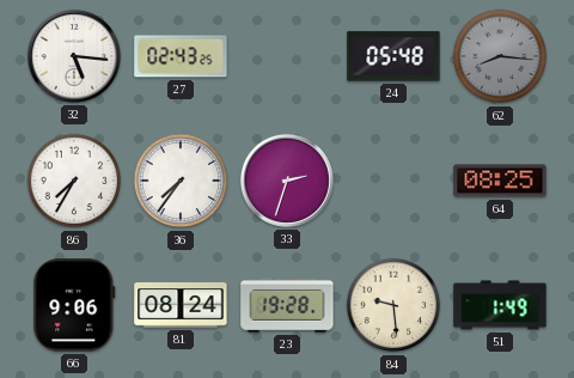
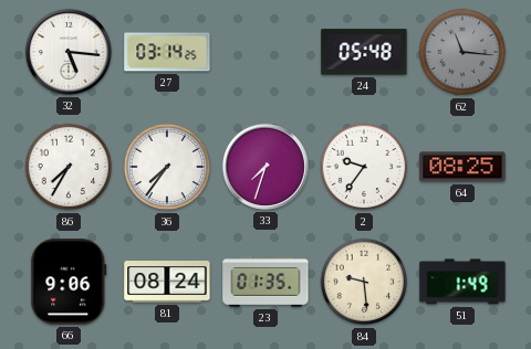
27: 02:43 -> 03:14 (167, 52)
62: 8:16 -> 11:16 (462, 52)
33: 2:33 -> 7:33 (265, 167)
2: none -> 9:36 (364, 167)
23: 19:28 -> 01:35 (265, 283)
